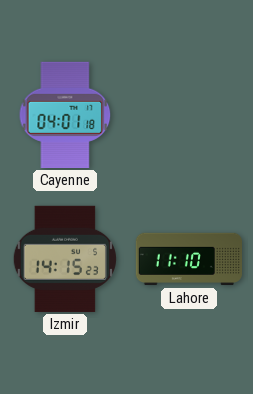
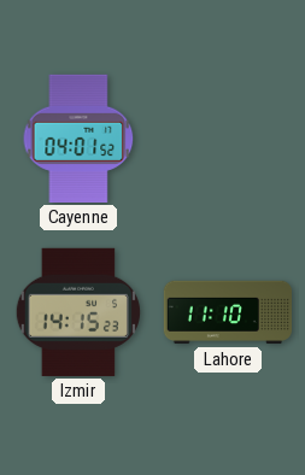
Cayenne: 04:01:18 -> 04:01:52 (78, 139)
